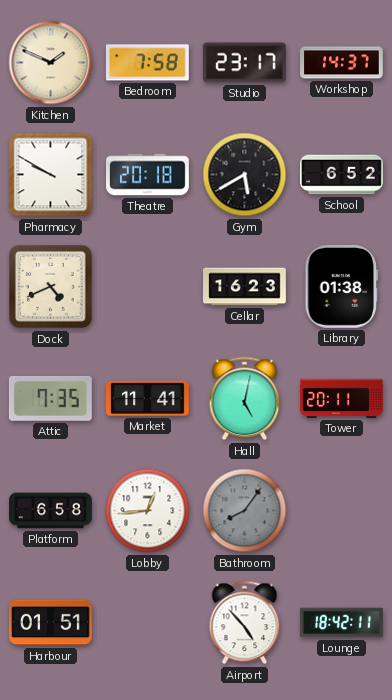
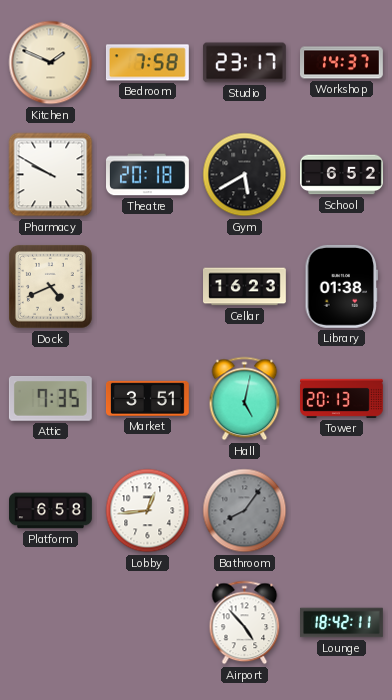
Market: 11:41 -> 3:51 (148, 398)
Tower: 20:11 -> 20:13 (342, 398)
Harbour: 01:51 -> none (51, 623)
